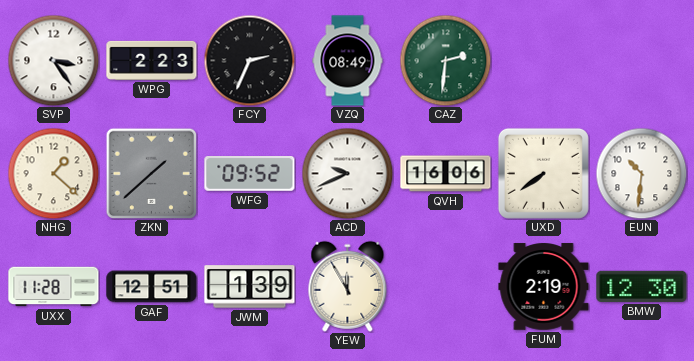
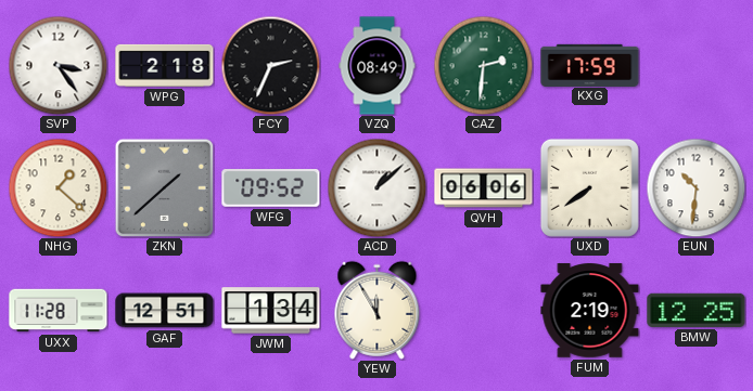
WPG: 2:23 -> 2:18 (165, 65)
KXG: none -> 17:59 (590, 65)
ACD: 9:41 -> 1:08 (376, 187)
QVH: 16:06 -> 06:06 (484, 188)
JWM: 1:39 -> 1:34 (271, 311)
BMW: 12:30 -> 12:25 (697, 310)
